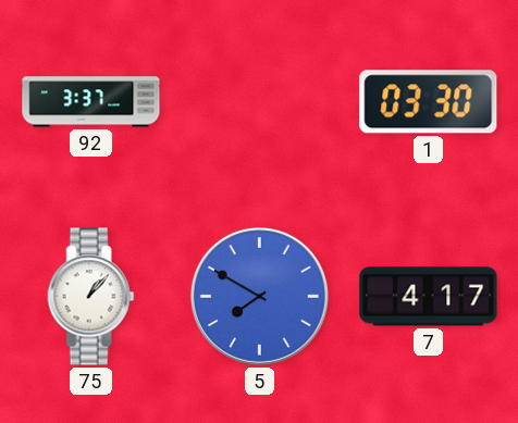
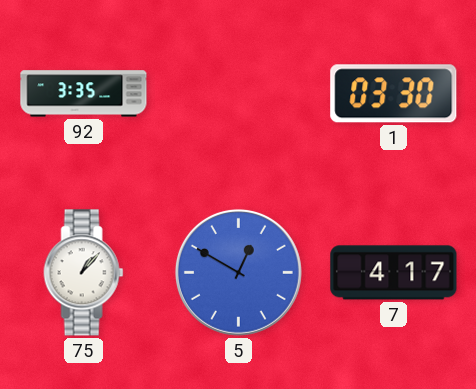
92: 3:37 -> 3:35 (84, 94)
5: 7:50 -> 12:50 (238, 272)
